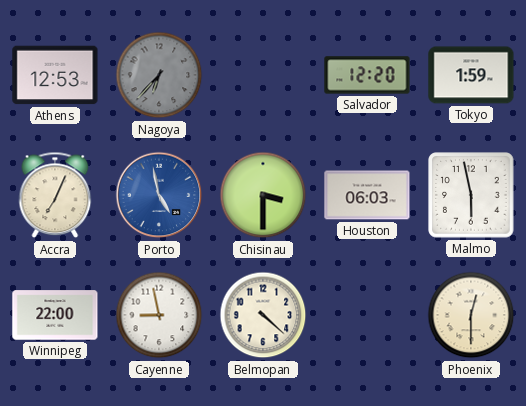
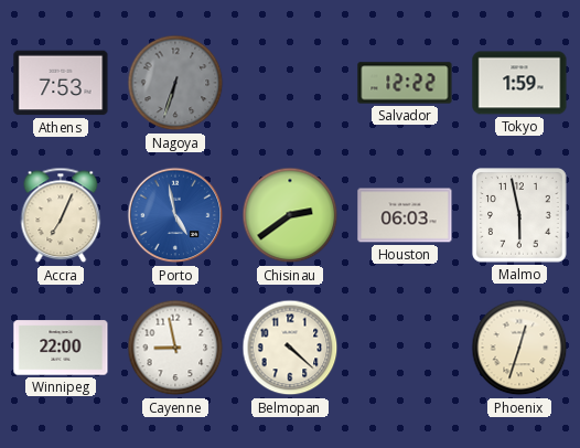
Athens: 12:53 -> 7:53 (61, 83)
Nagoya: 6:37 -> 6:33 (175, 83)
Salvador: 12:20 -> 12:22 (405, 83)
Chisinau: 3:30 -> 2:39 (290, 215)
Phoenix: 12:30 -> 12:33 (519, 348)
